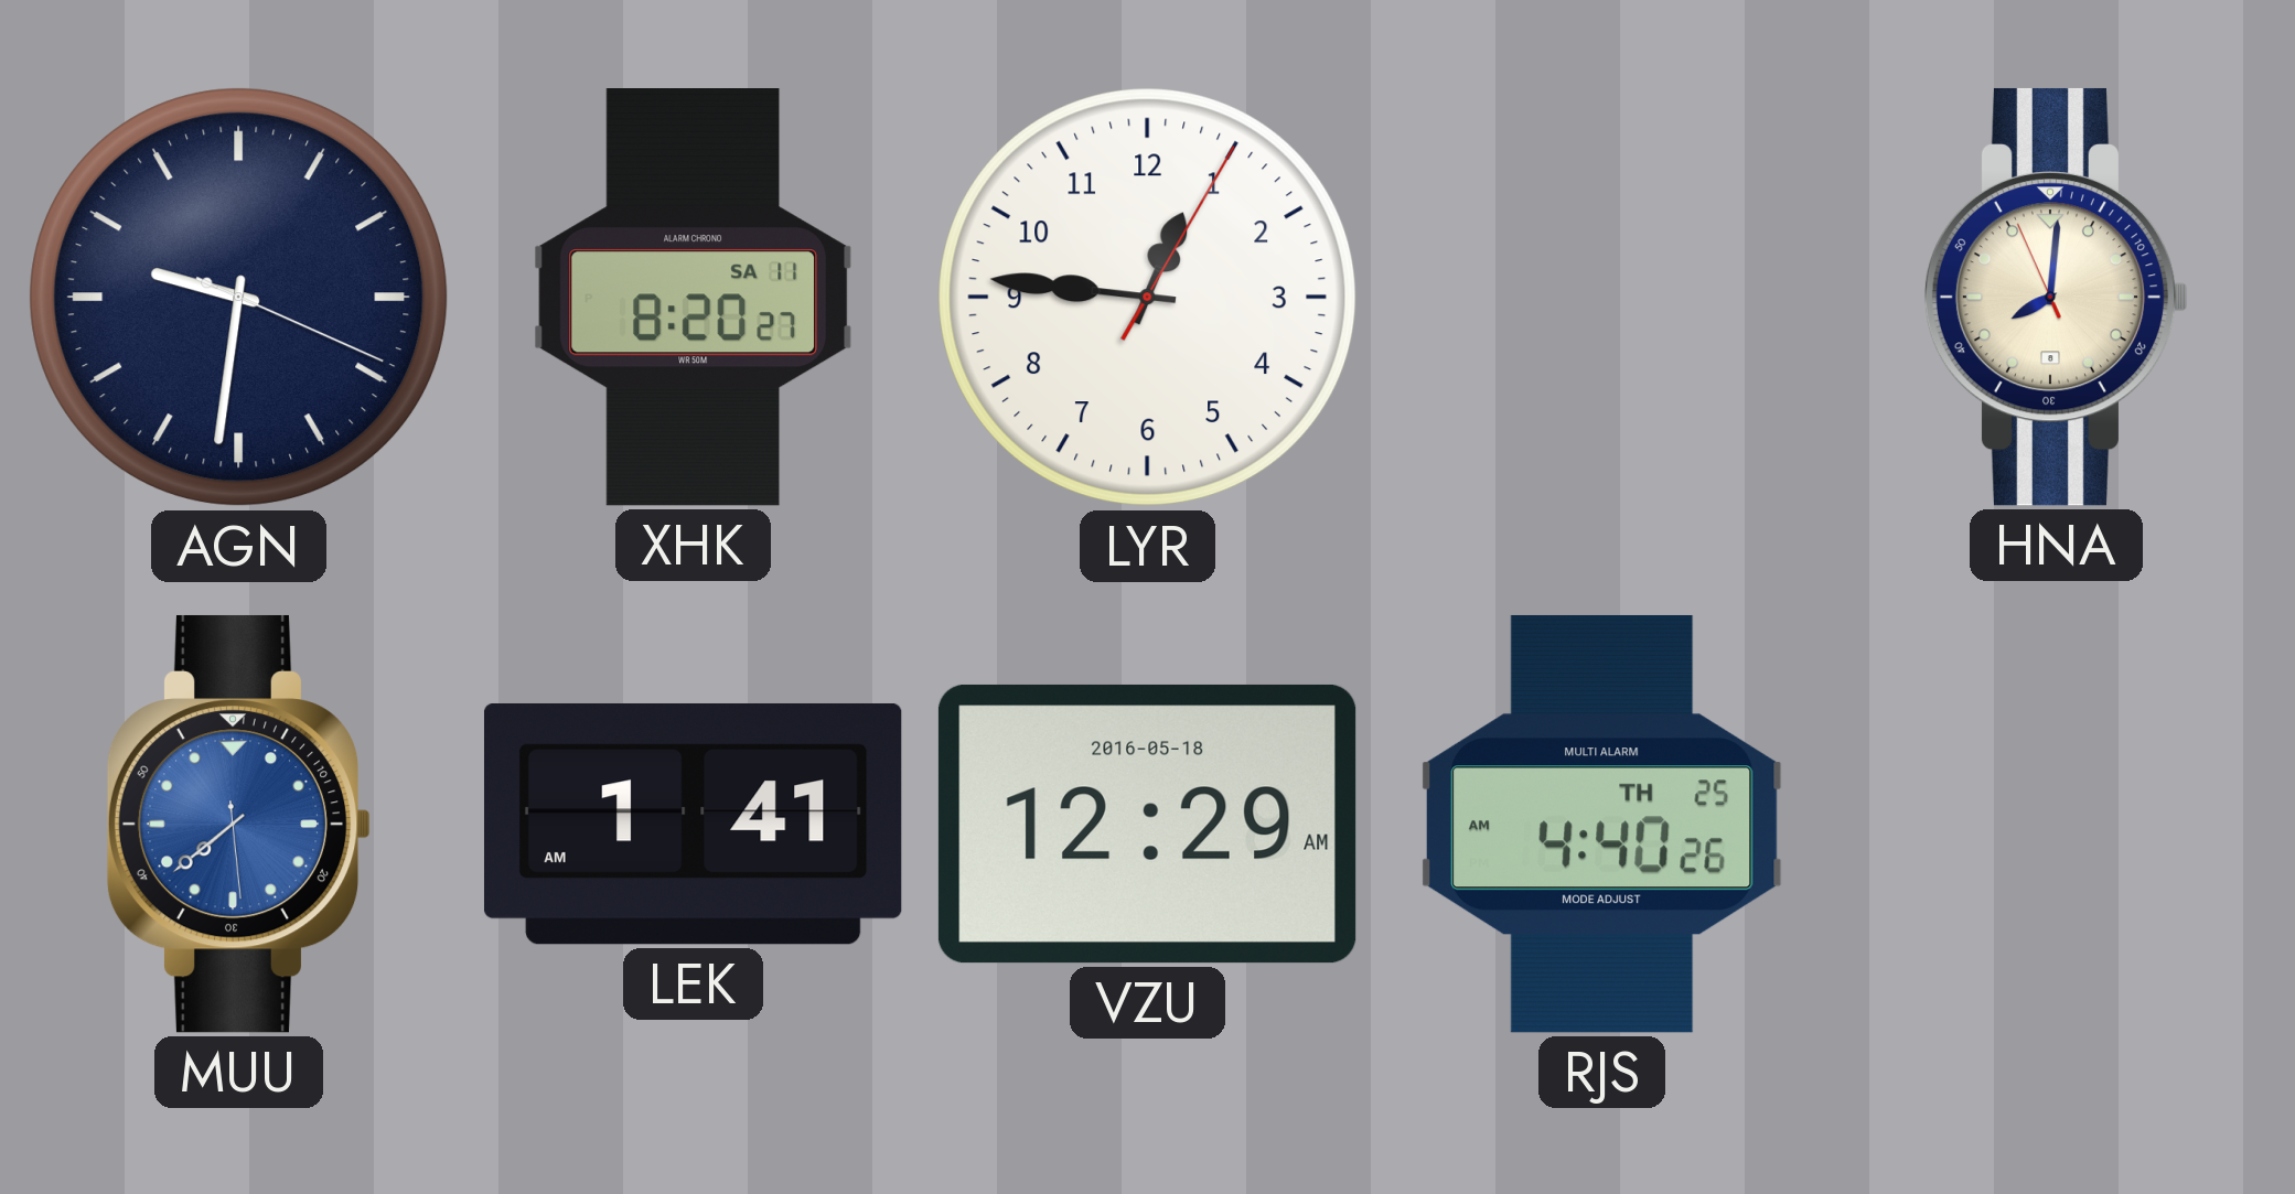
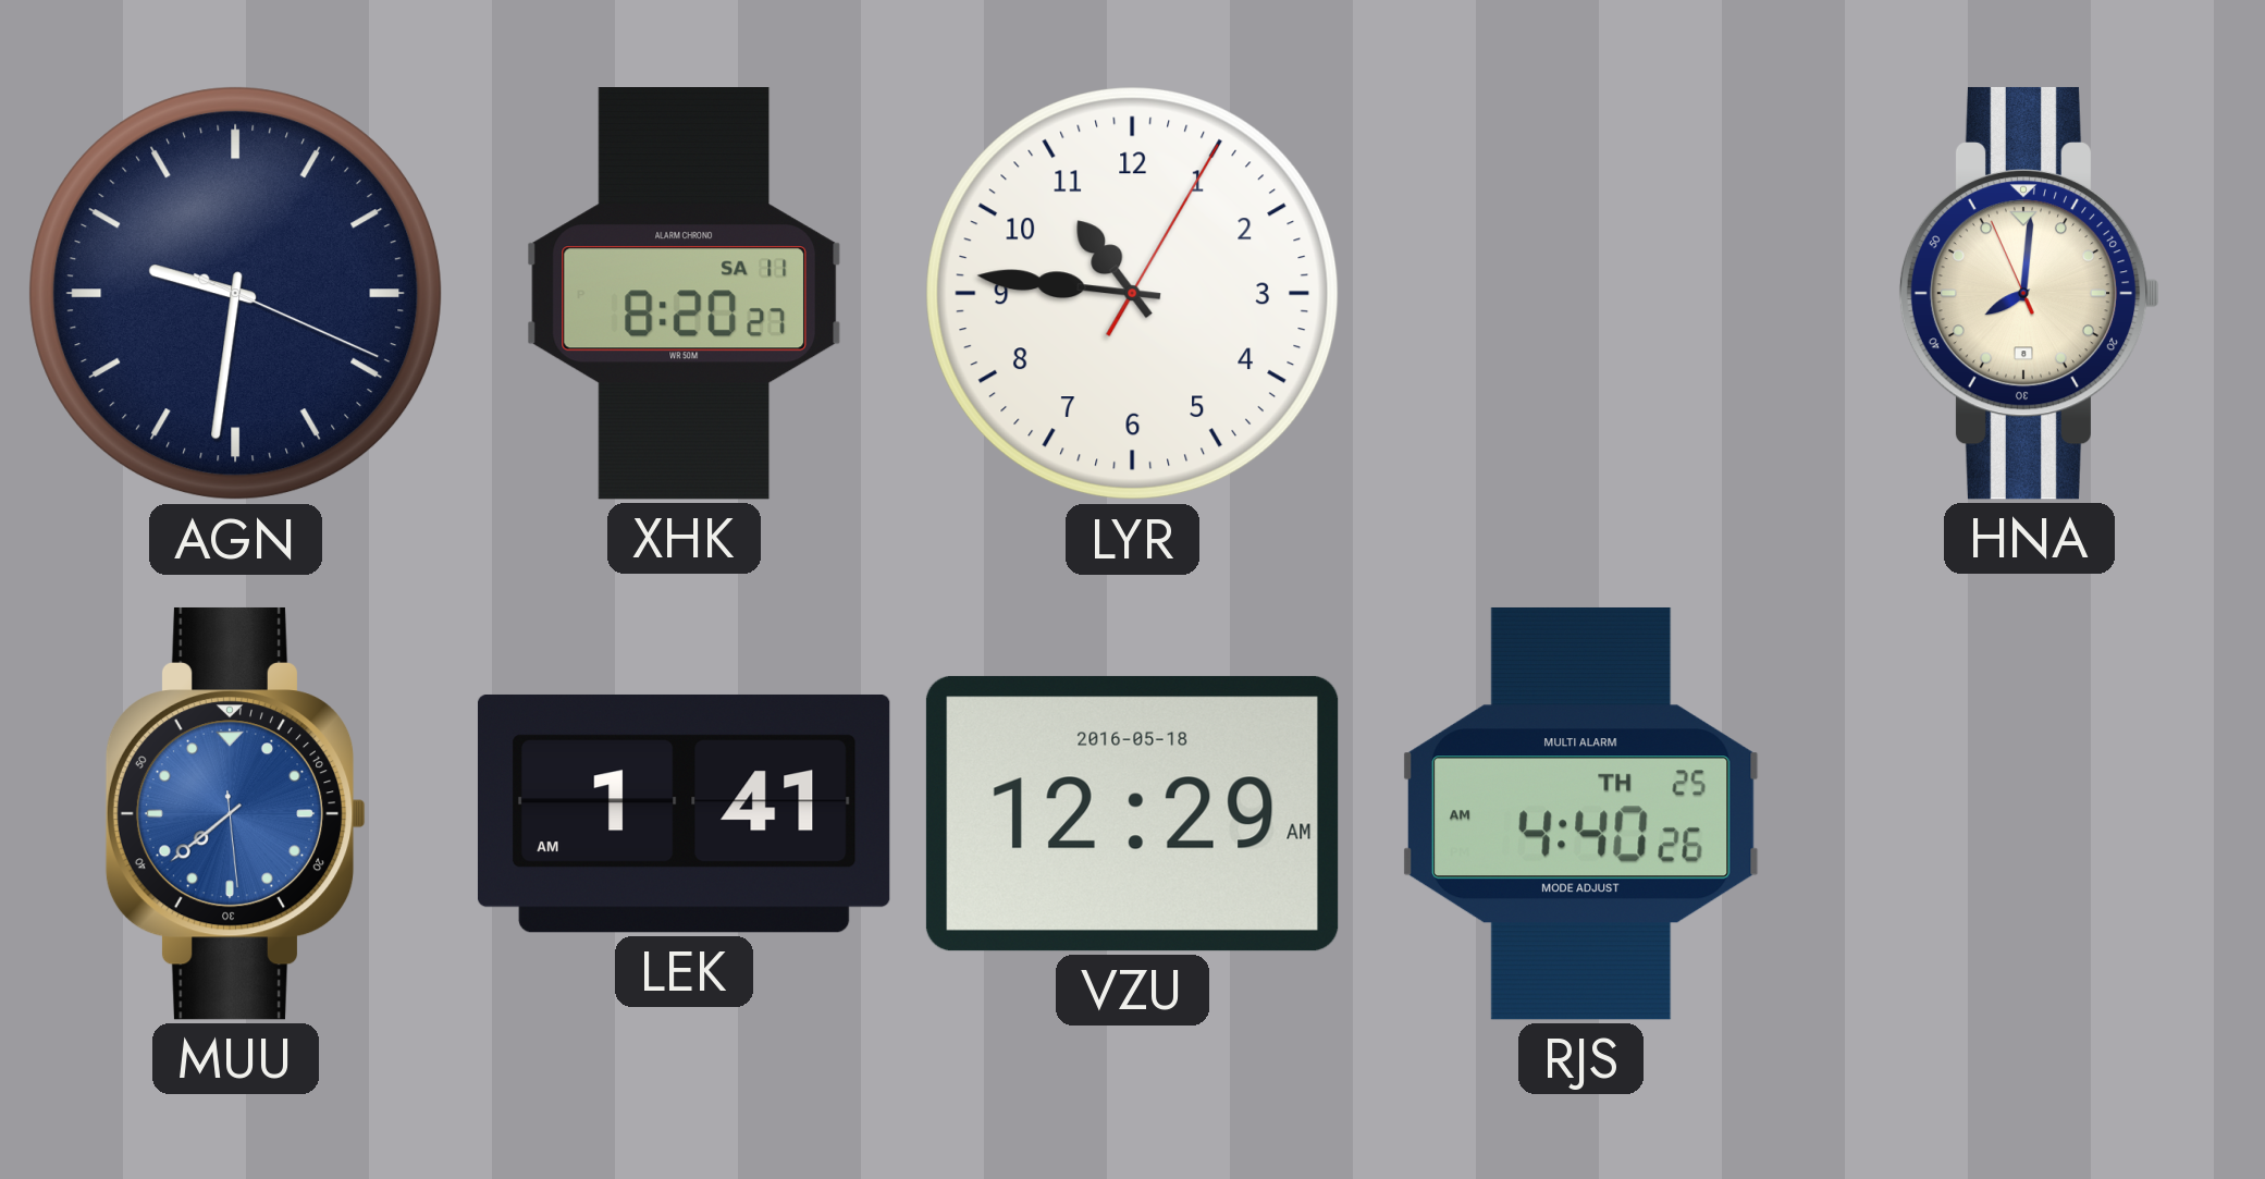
LYR: 12:46 -> 10:46 (1133, 294)
